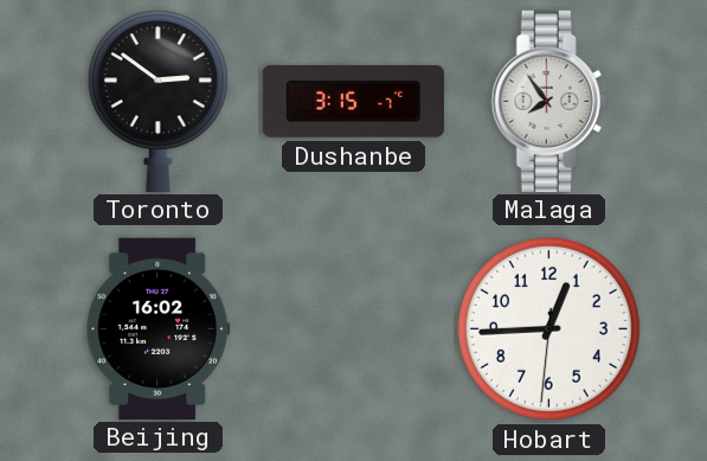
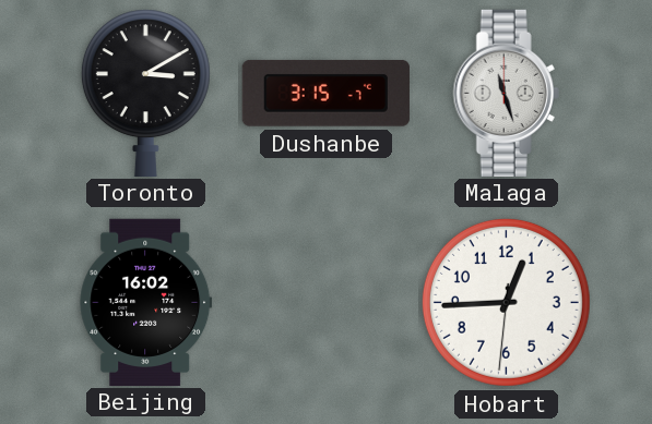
Toronto: 2:51 -> 3:10 (145, 93)
Malaga: 7:54 -> 11:27 (506, 93)
